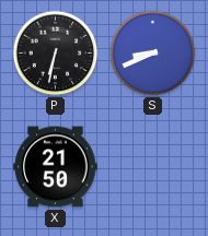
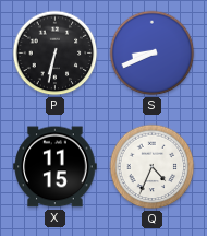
X: 21:50 -> 11:15 (56, 167)
Q: none -> 4:34 (153, 167)
